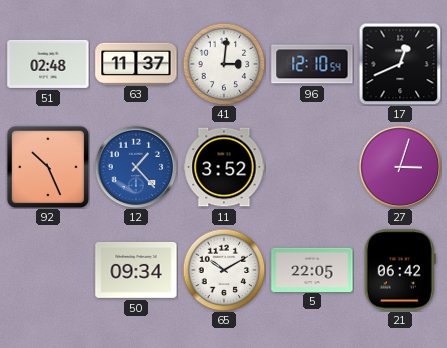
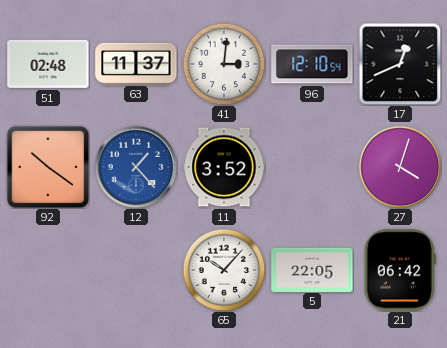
92: 10:26 -> 10:21 (47, 166)
27: 3:03 -> 4:03 (400, 167)
50: 09:34 -> none (136, 270)
65: 10:10 -> 10:07 (224, 270)
